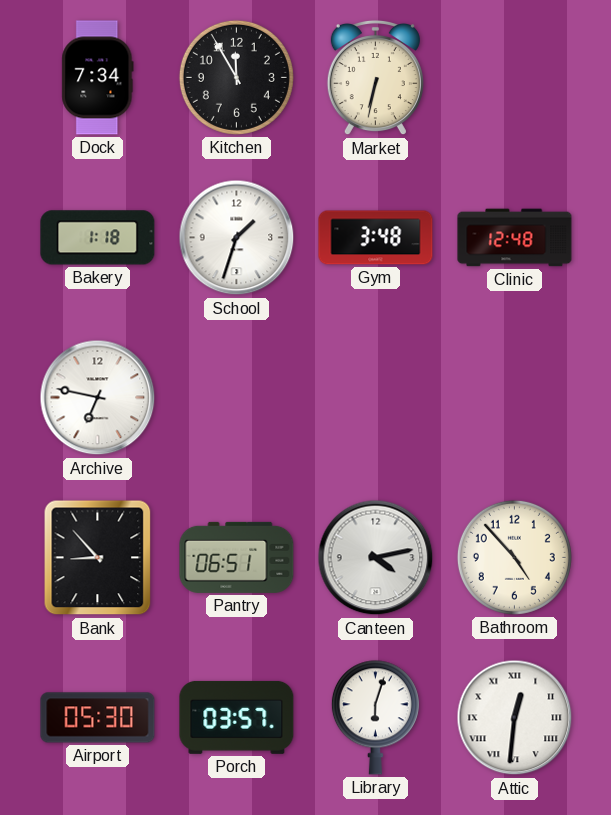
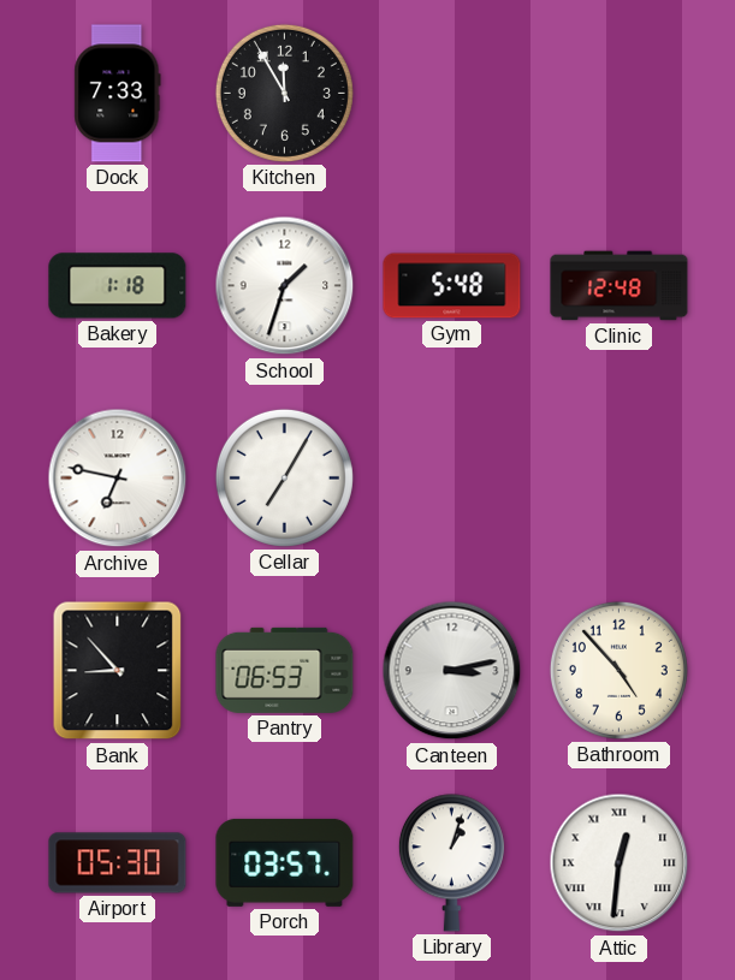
Dock: 7:34 -> 7:33 (118, 94)
Market: 6:32 -> none (375, 78)
Gym: 3:48 -> 5:48 (452, 286)
Cellar: none -> 7:05 (284, 477)
Pantry: 06:51 -> 06:53 (285, 670)
Canteen: 4:13 -> 3:13 (452, 671)
Library: 6:03 -> 1:03 (451, 863)
